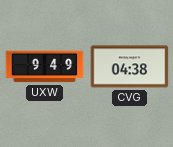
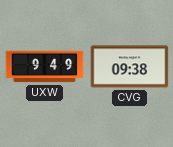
CVG: 04:38 -> 09:38 (130, 67)
